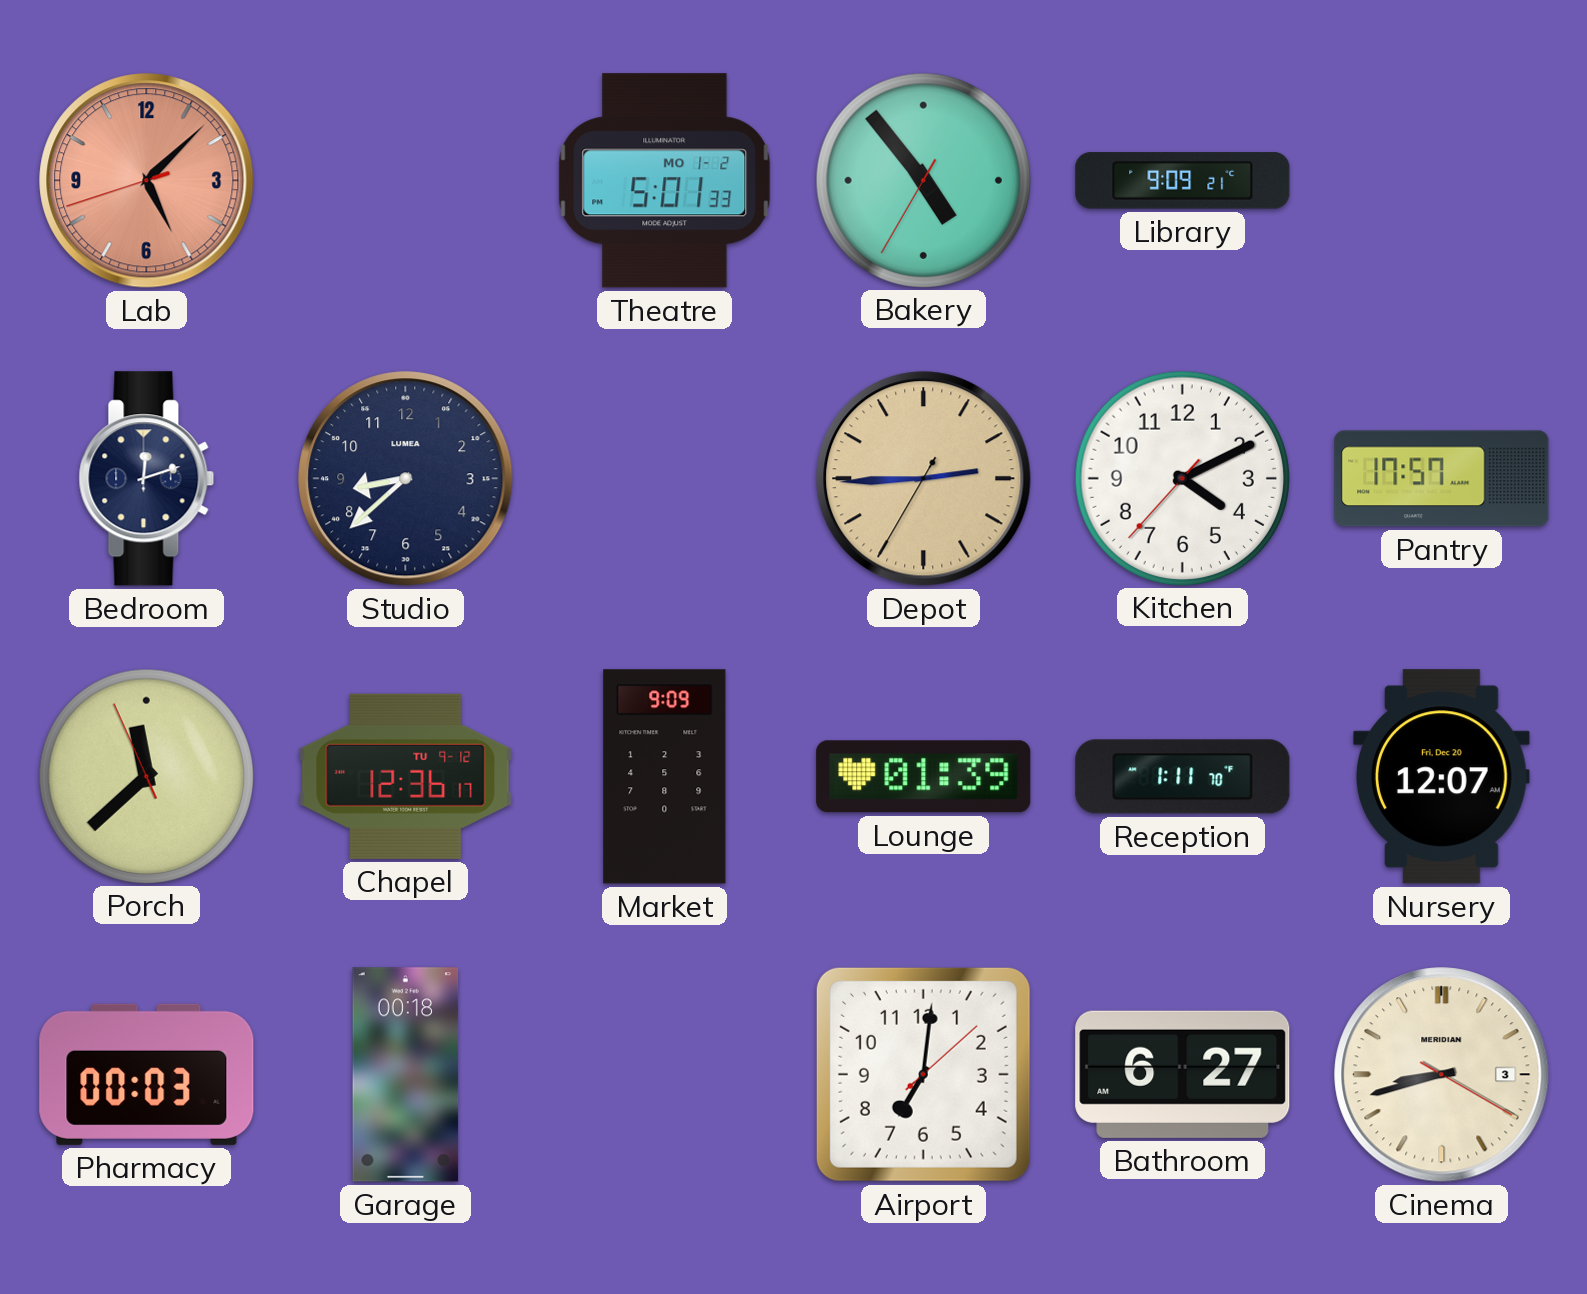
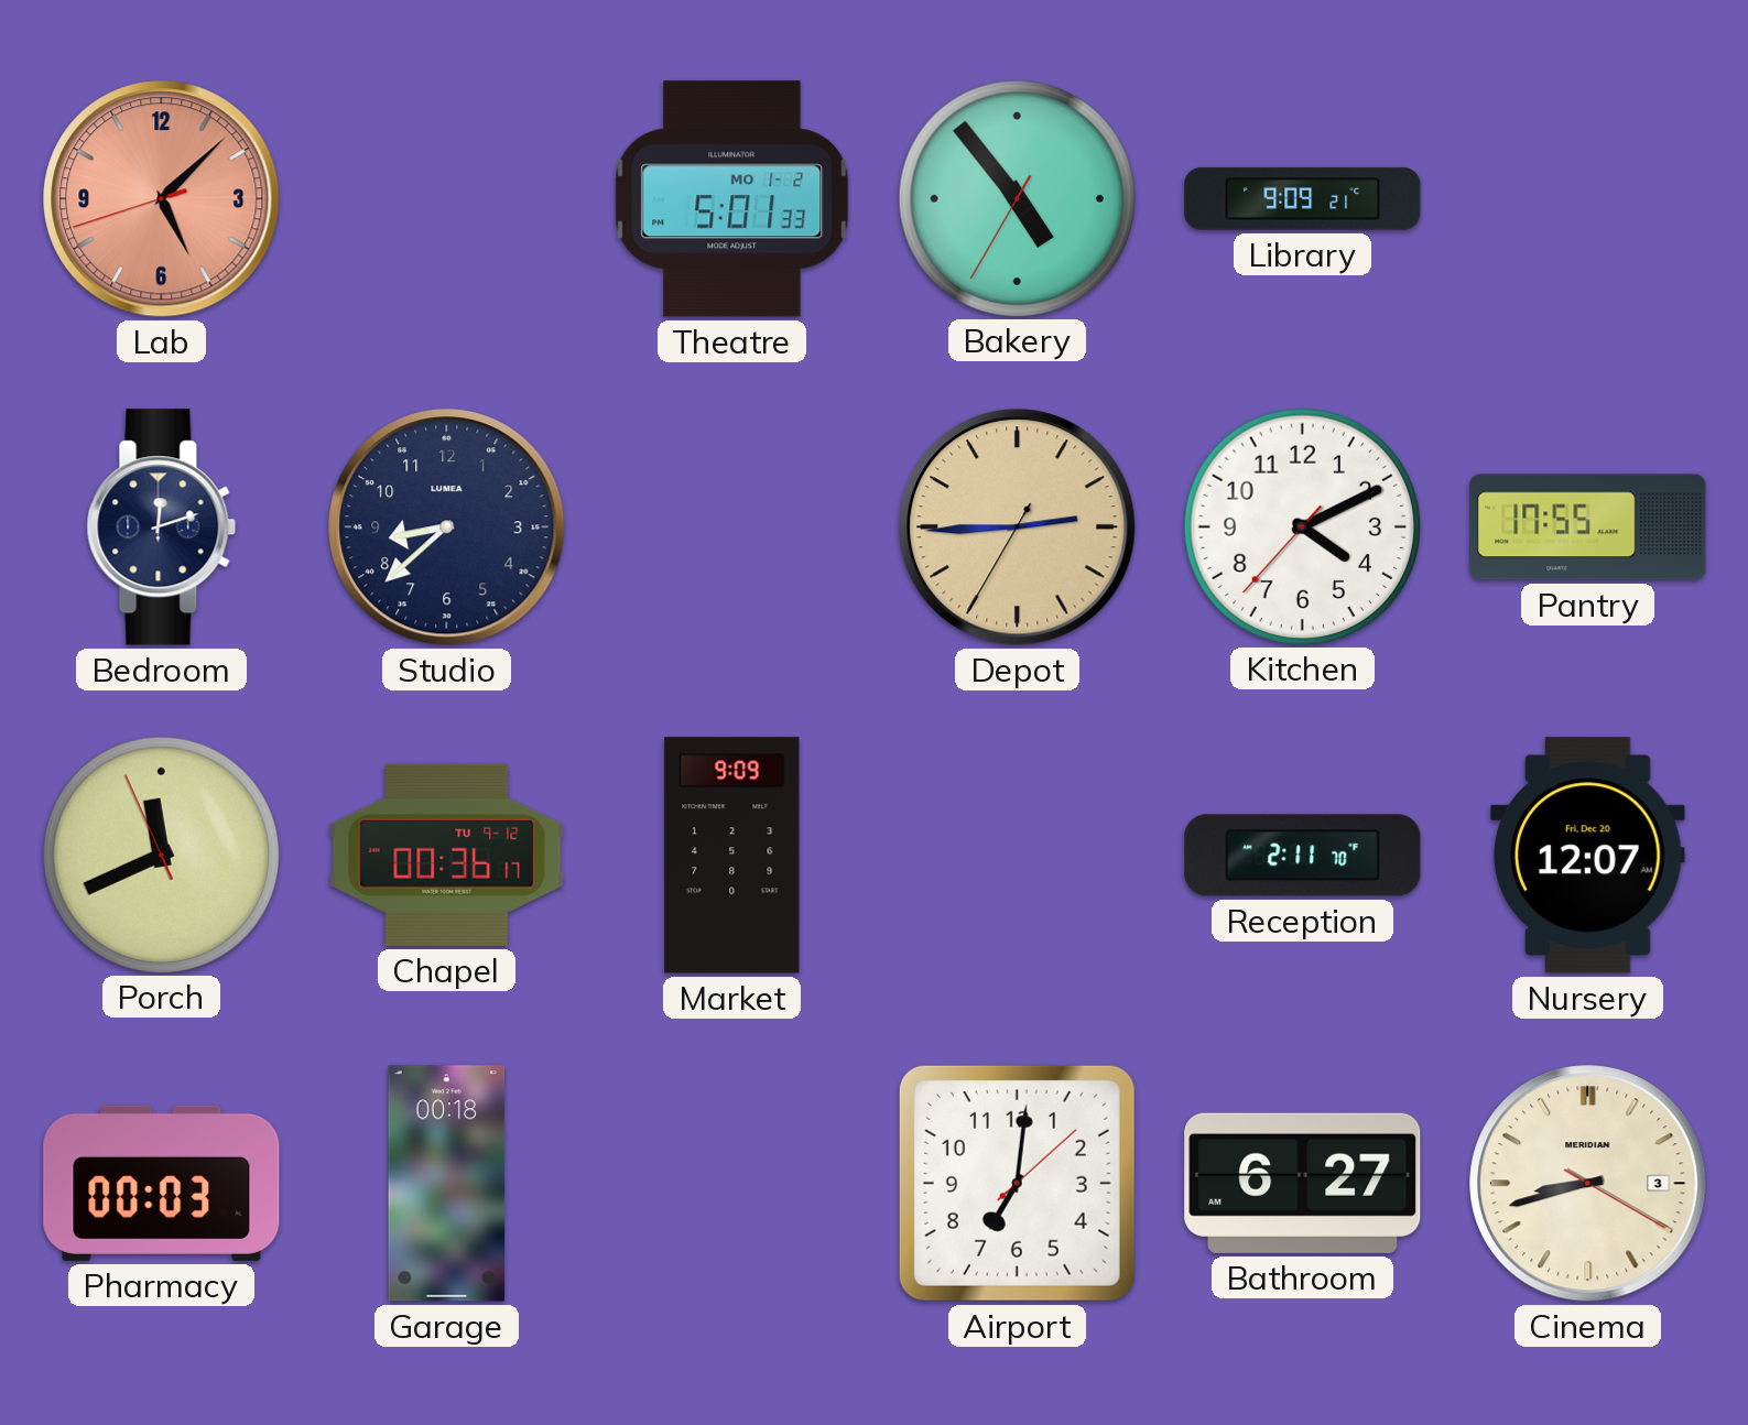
Pantry: 17:57 -> 17:55 (1588, 527)
Porch: 11:37 -> 11:40 (161, 855)
Chapel: 12:36 -> 00:36 (447, 855)
Lounge: 01:39 -> none (924, 777)
Reception: 1:11 -> 2:11 (1303, 856)
